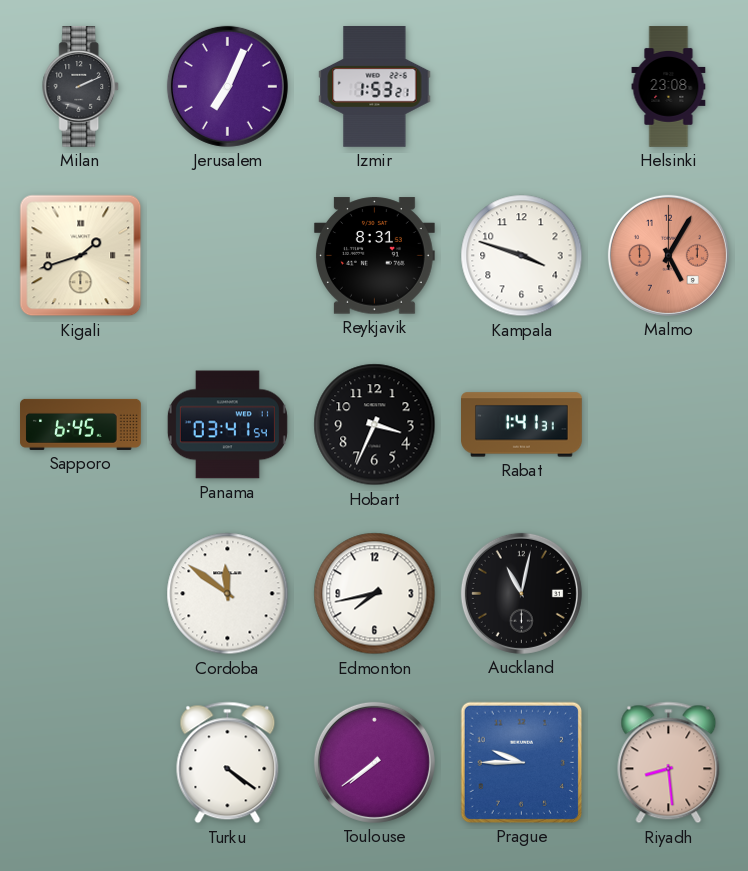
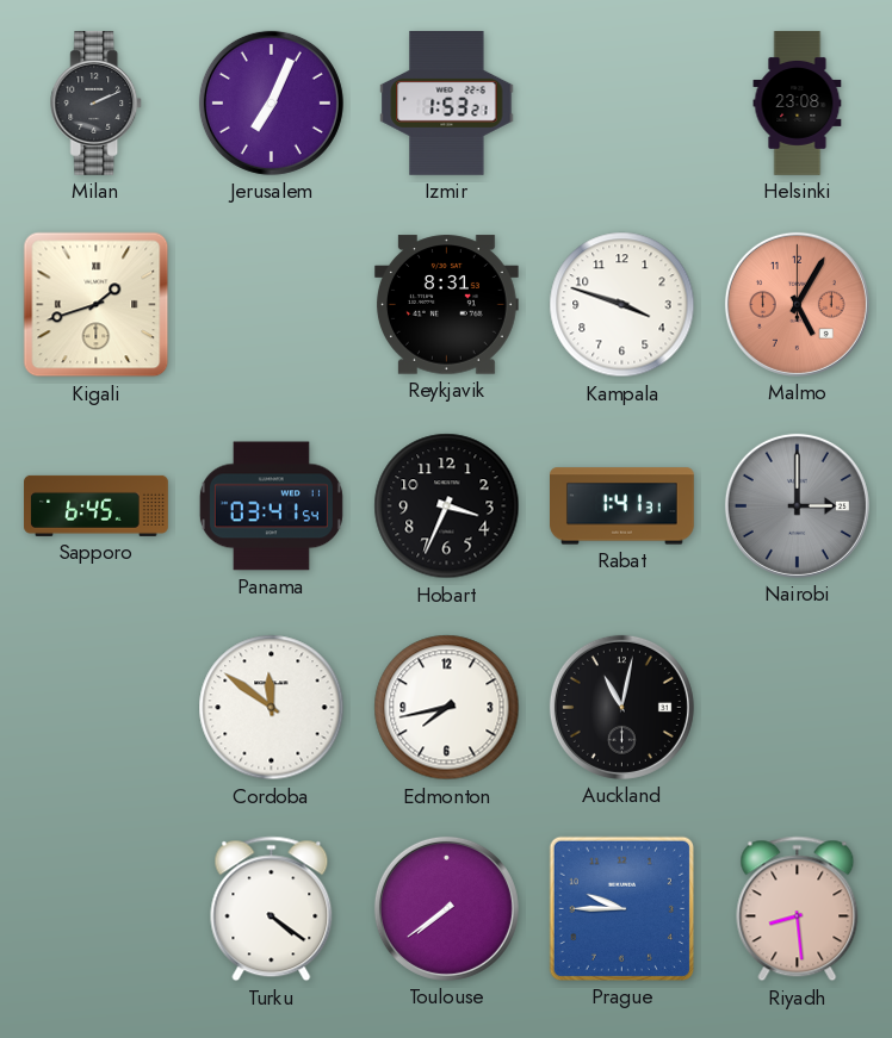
Nairobi: none -> 3:00 (797, 505)
